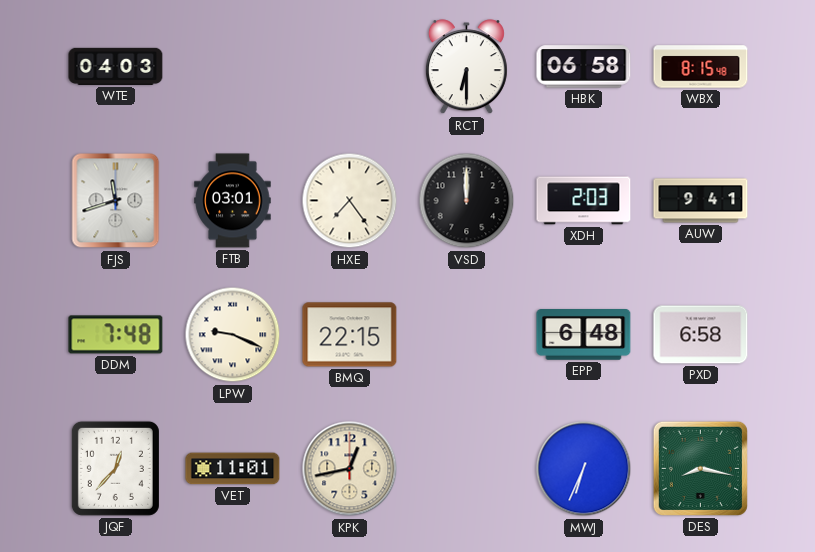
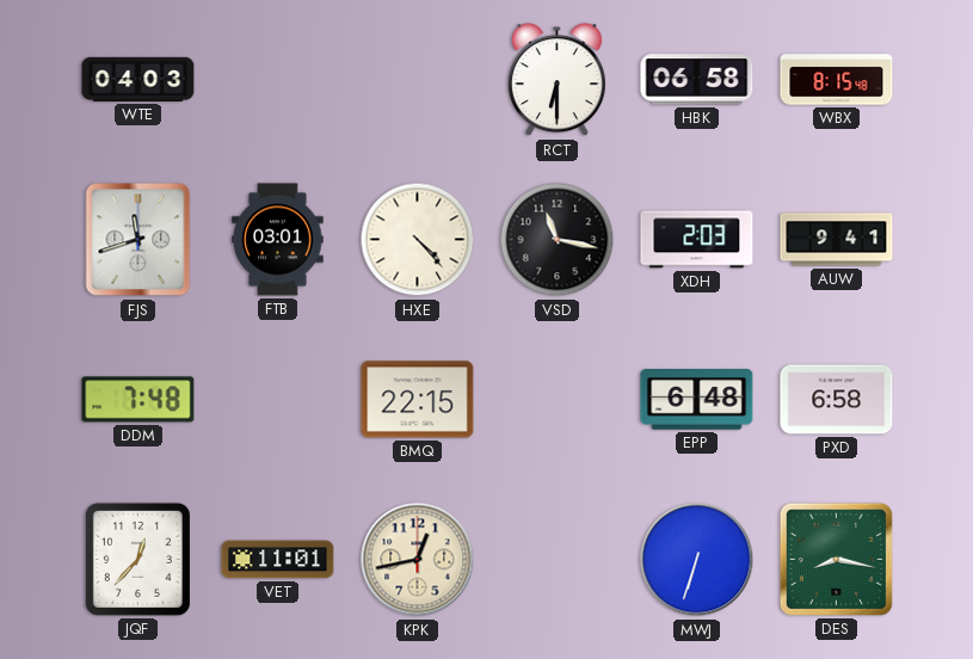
HXE: 7:24 -> 4:23 (418, 240)
VSD: 12:00 -> 11:17 (558, 240)
LPW: 9:19 -> none (233, 335)
MWJ: 6:34 -> 6:33 (697, 560)
